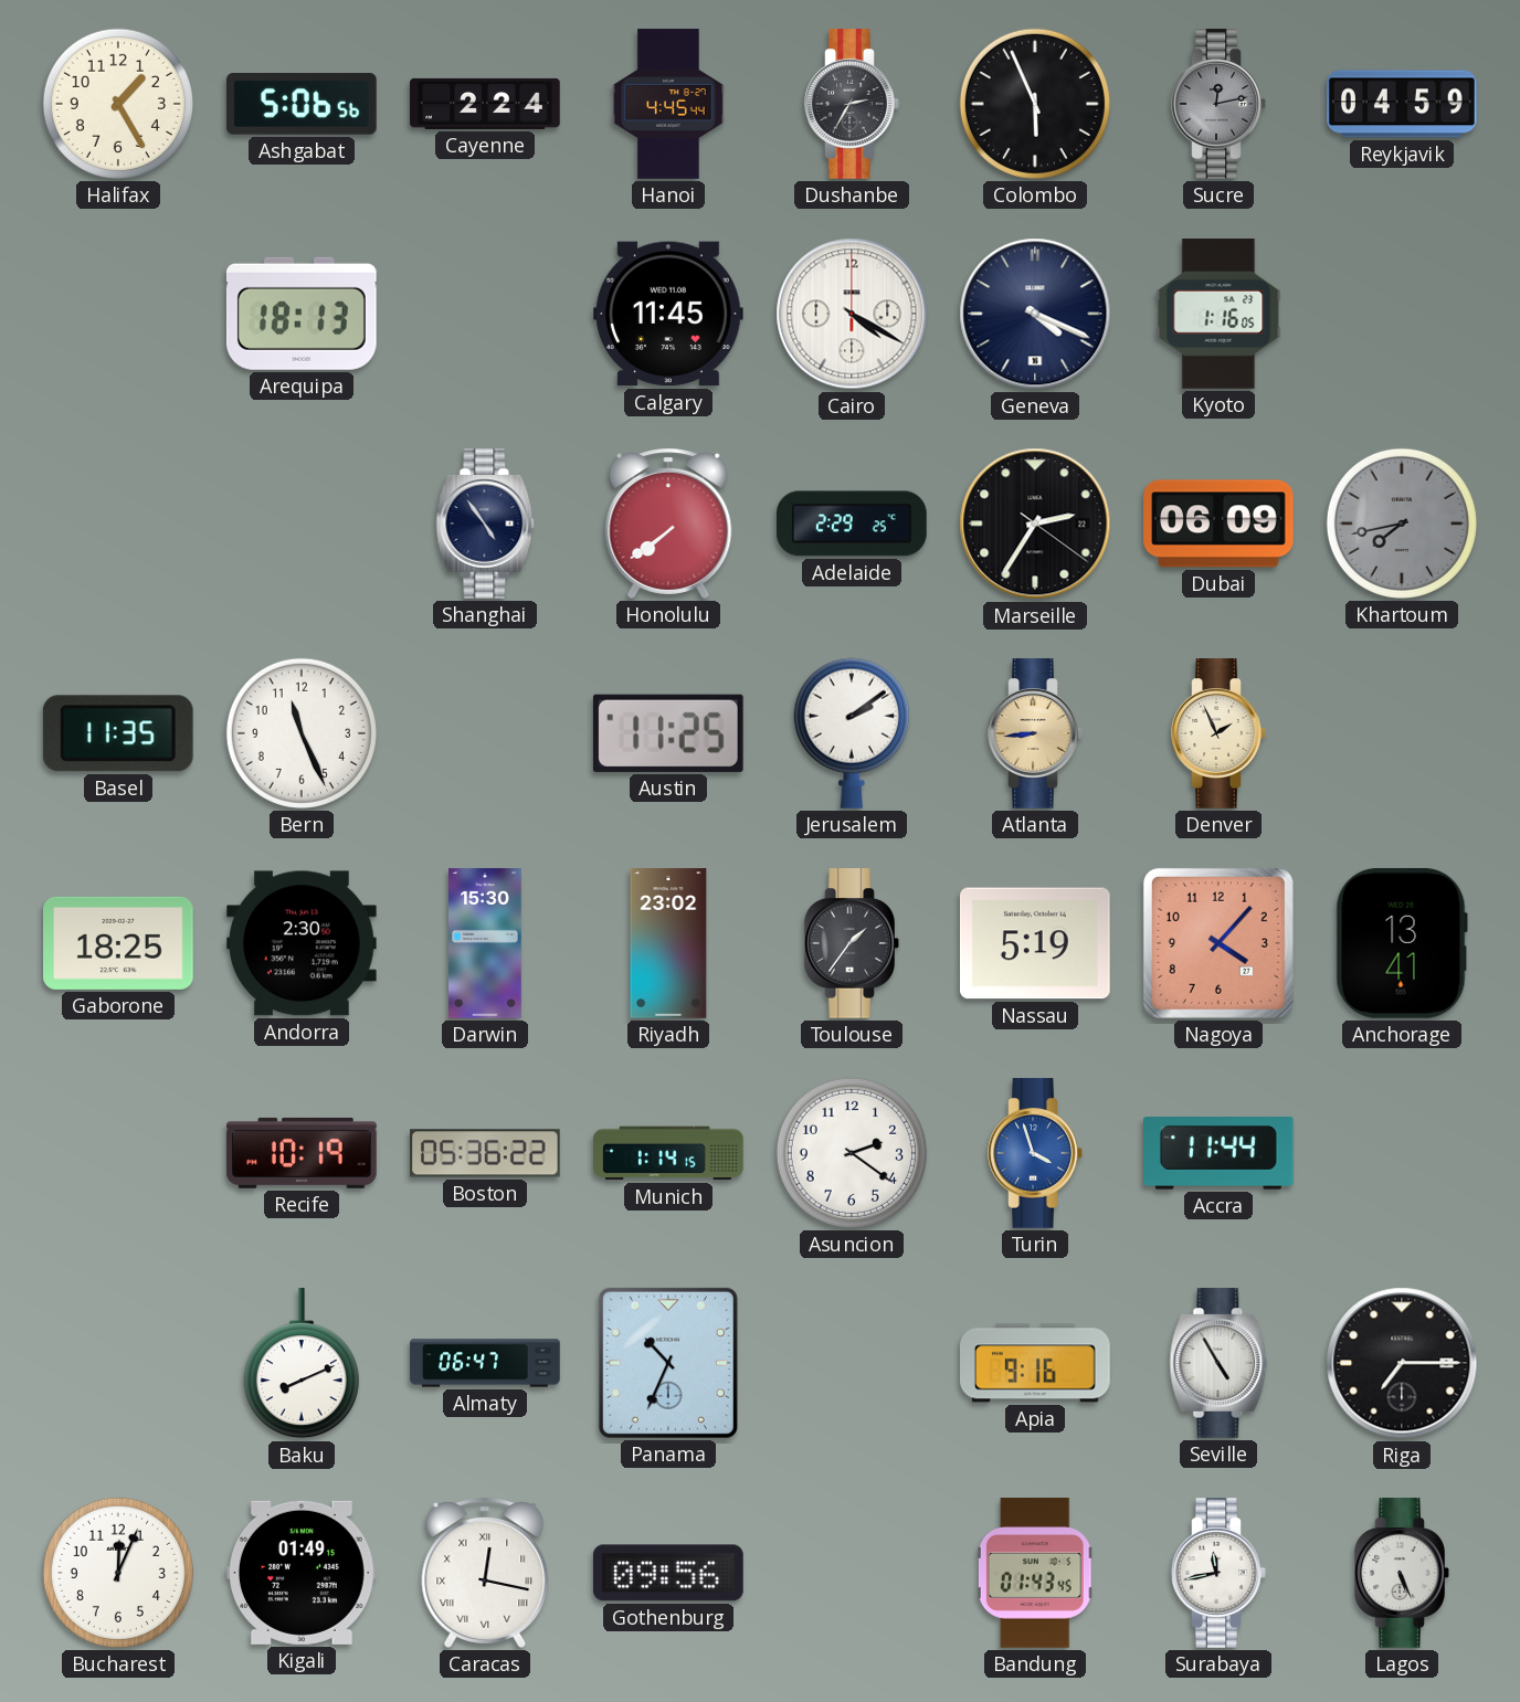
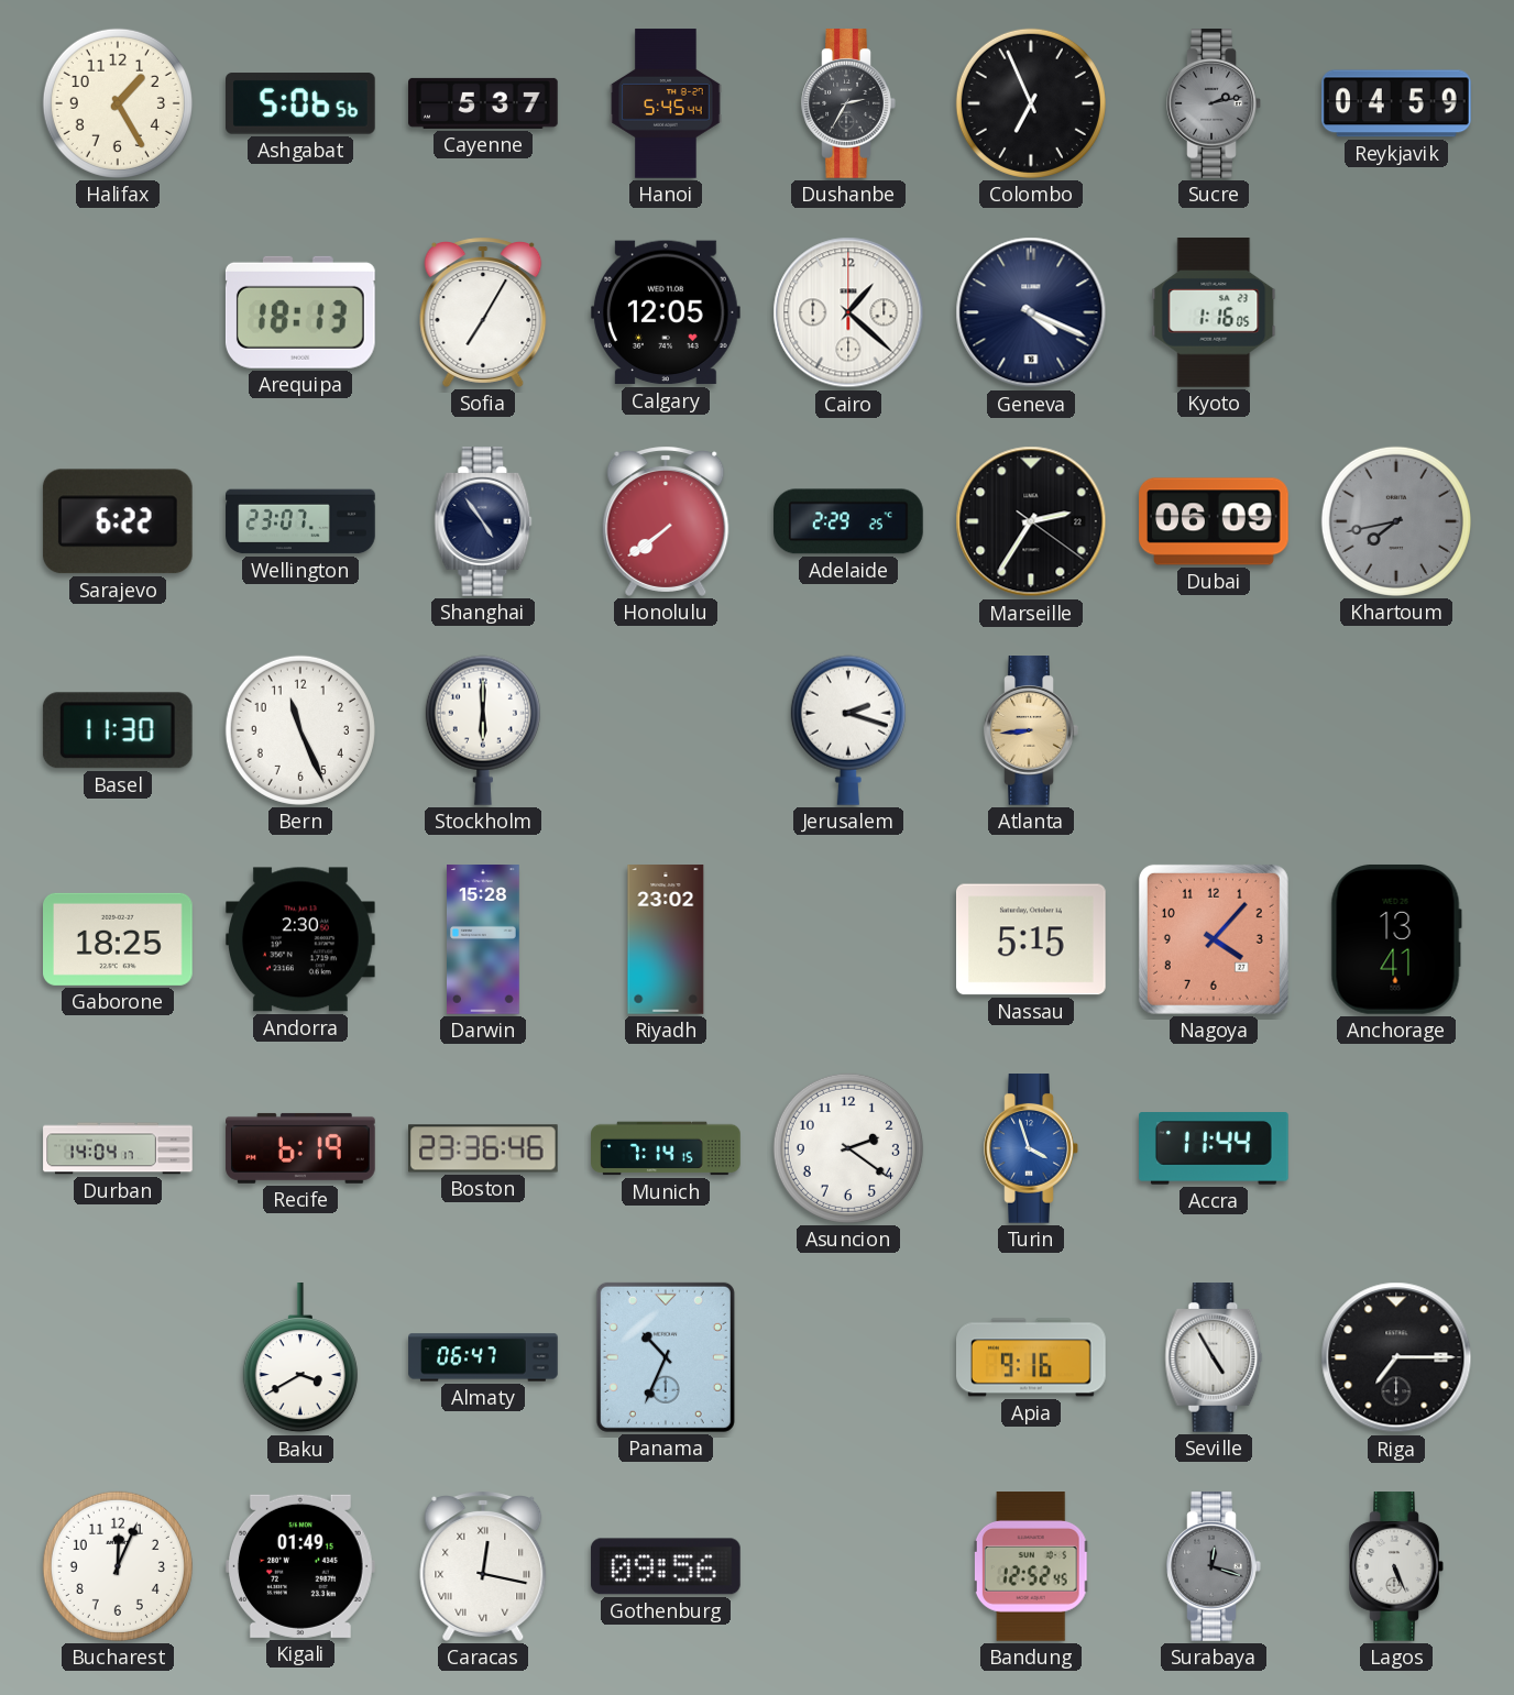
Cayenne: 2:24 -> 5:37 (483, 103)
Hanoi: 4:45 -> 5:45 (666, 103)
Colombo: 5:56 -> 6:56 (1031, 103)
Sucre: 12:13 -> 2:13 (1214, 103)
Sofia: none -> 7:05 (483, 312)
Calgary: 11:45 -> 12:05 (667, 312)
Cairo: 4:20 -> 1:22 (848, 312)
Sarajevo: none -> 6:22 (118, 521)
Wellington: none -> 23:07 (300, 521)
Basel: 11:35 -> 11:30 (118, 730)
Stockholm: none -> 6:00 (483, 730)
Austin: 11:25 -> none (668, 733)
Jerusalem: 2:09 -> 2:18 (848, 730)
Denver: 1:56 -> none (1218, 733)
Darwin: 15:30 -> 15:28 (484, 939)
Toulouse: 1:36 -> none (852, 943)
Nassau: 5:19 -> 5:15 (1032, 939)
Durban: none -> 14:04 (118, 1148)
Recife: 10:19 -> 6:19 (300, 1148)
Boston: 05:36 -> 23:36 (483, 1148)
Munich: 1:14 -> 7:14 (666, 1148)
Baku: 8:11 -> 3:40 (300, 1358)
Bandung: 01:43 -> 12:52 (1031, 1566)
Surabaya: 11:43 -> 12:18 (1214, 1566)
Surabaya dial: white -> grey (1214, 1566)
